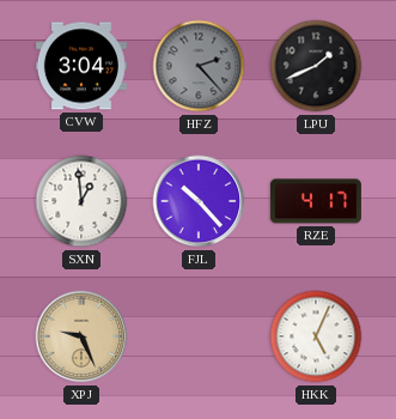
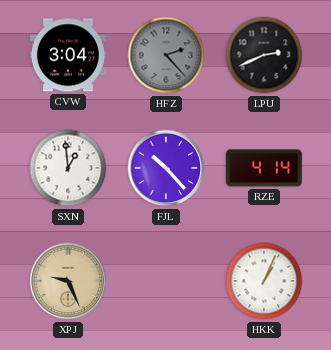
LPU: 1:41 -> 2:41 (264, 55)
RZE: 4:17 -> 4:14 (264, 168)
HKK: 5:04 -> 1:04 (264, 281)
